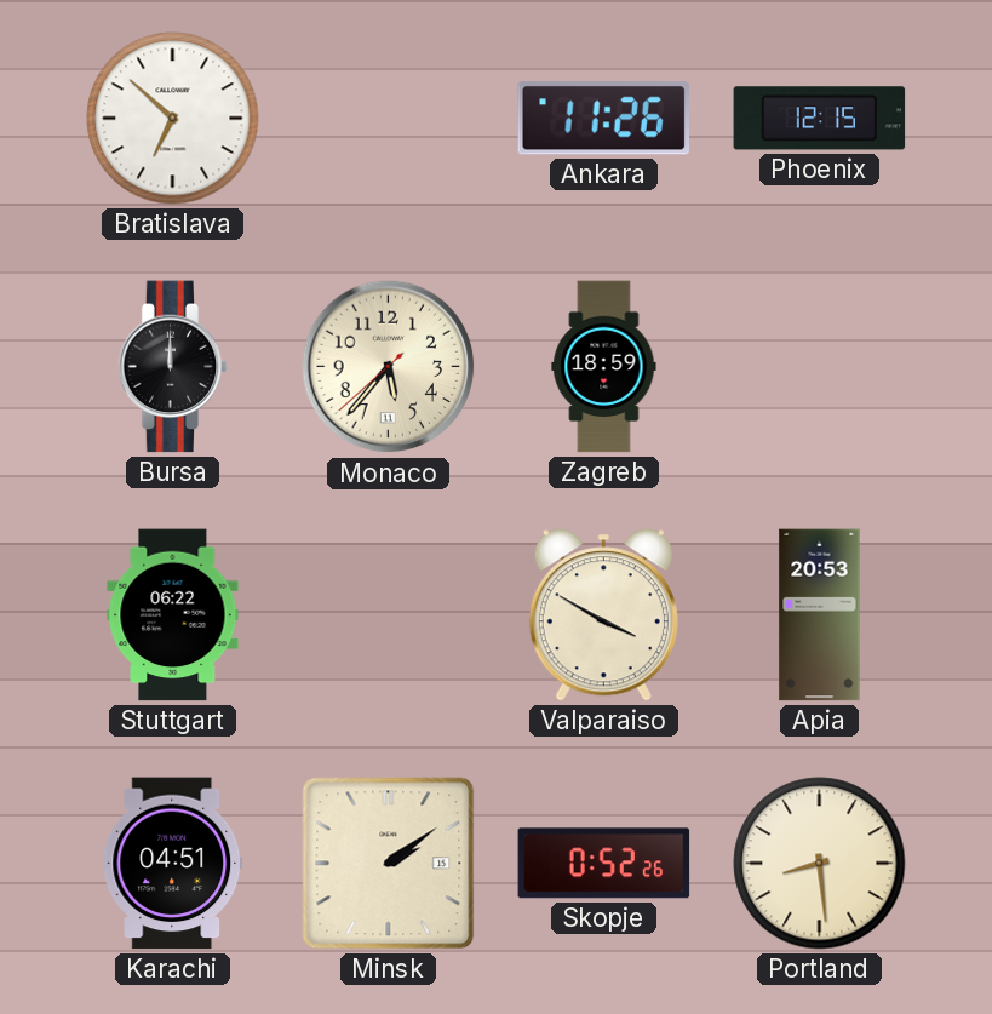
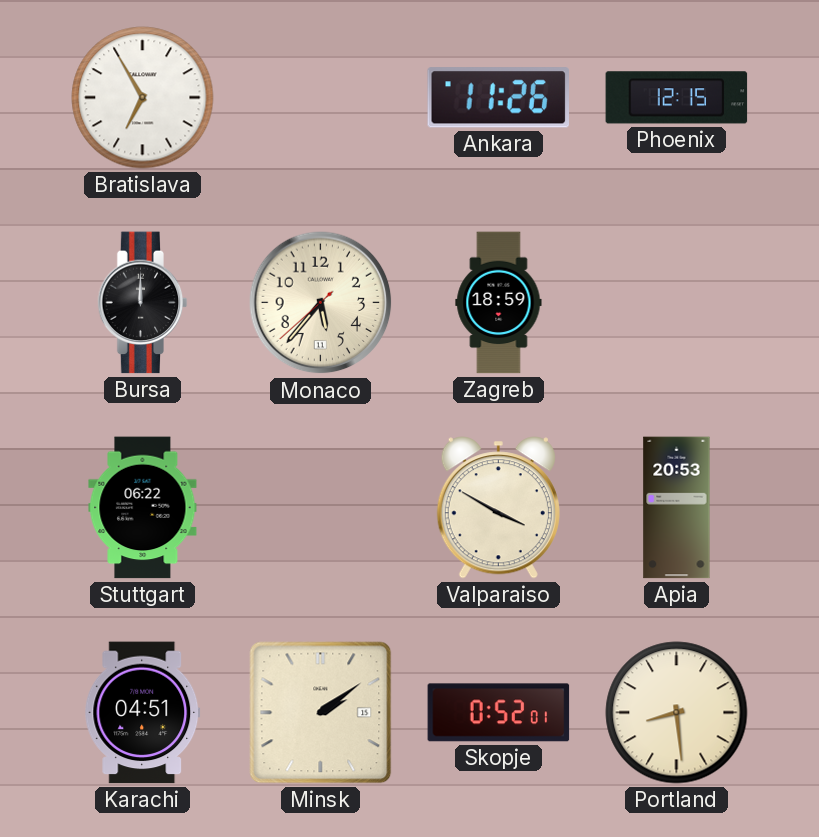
Bratislava: 6:52 -> 6:55 (143, 98)
Skopje: 0:52:26 -> 0:52:01 (499, 713)
